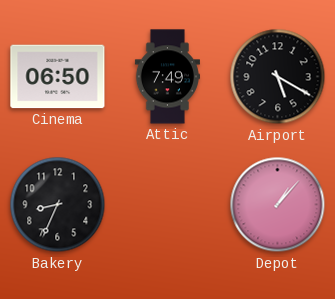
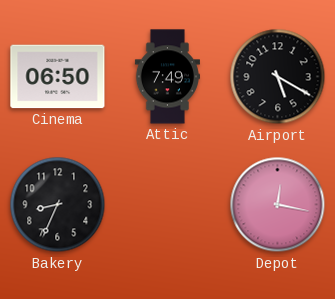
Depot: 1:07 -> 12:17 (278, 205)
